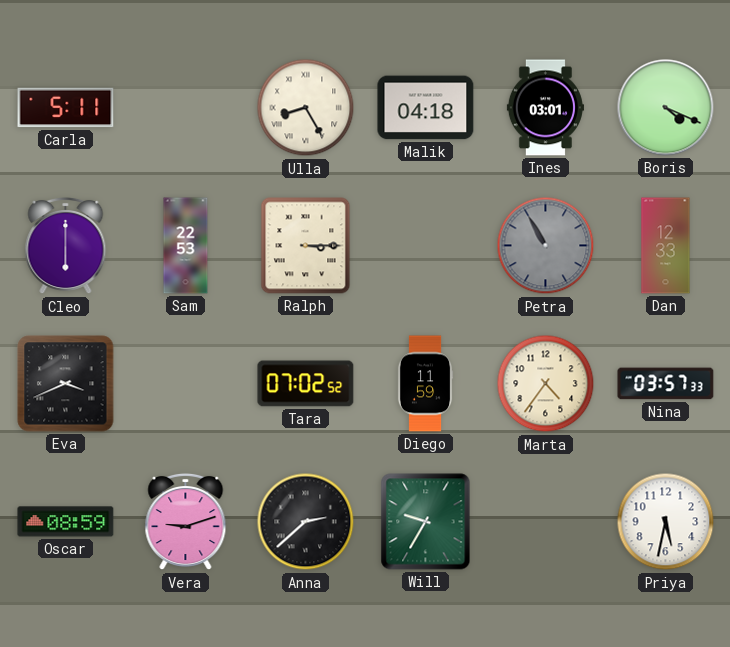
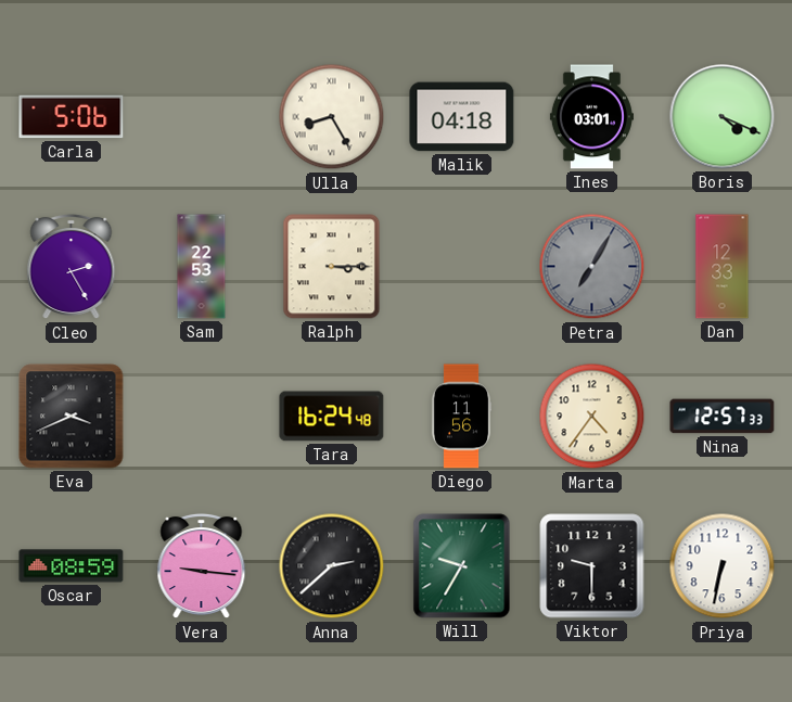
Carla: 5:11 -> 5:06 (72, 117)
Cleo: 6:00 -> 2:25 (72, 267)
Petra: 10:55 -> 7:05 (592, 267)
Tara: 07:02 -> 16:24 (332, 417)
Diego: 11:59 -> 11:56 (461, 417)
Nina: 03:57 -> 12:57 (723, 417)
Vera: 9:12 -> 9:16 (202, 566)
Viktor: none -> 9:30 (592, 566)
Priya: 5:32 -> 6:32 (723, 566)
